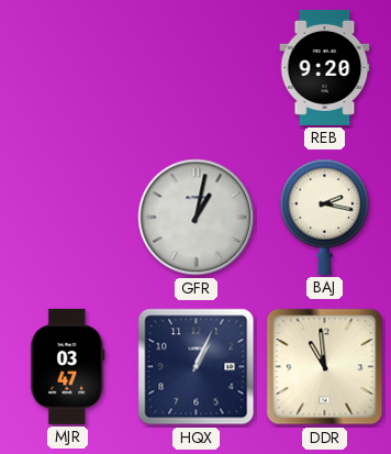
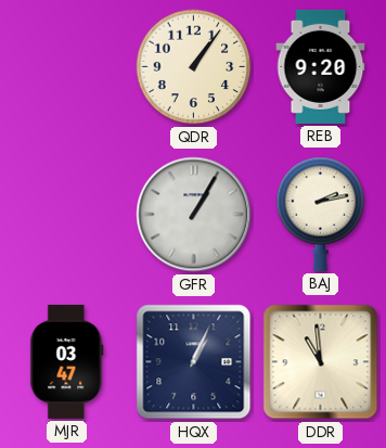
QDR: none -> 1:06 (194, 67)
GFR: 1:02 -> 1:05 (194, 215)
BAJ: 2:17 -> 2:13 (321, 214)
